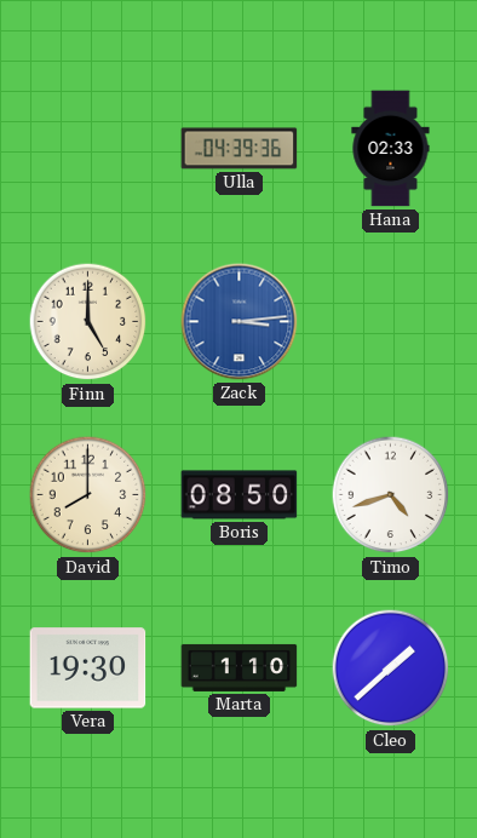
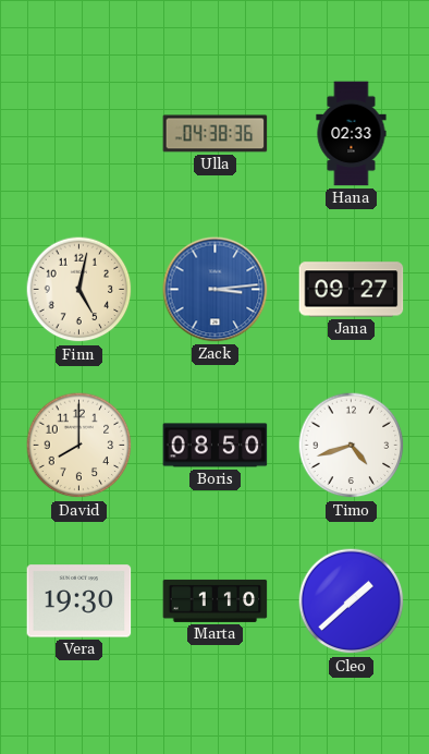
Ulla: 04:39 -> 04:38 (216, 134)
Finn: 5:00 -> 5:02 (79, 290)
Jana: none -> 09:27 (352, 290)
